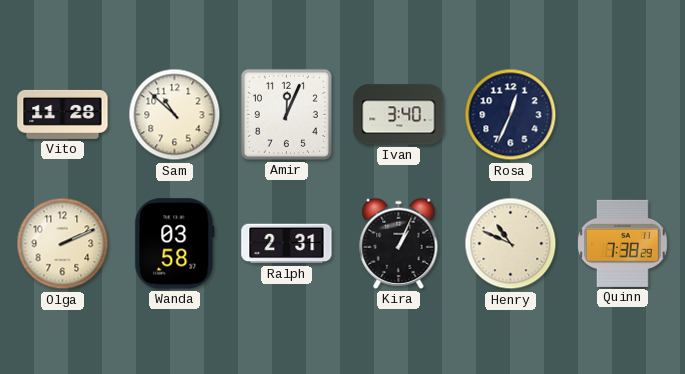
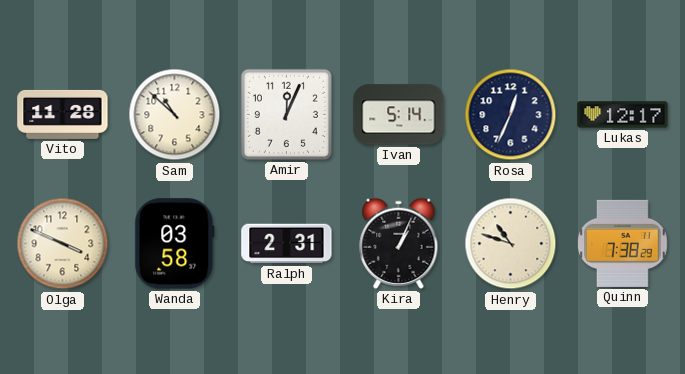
Ivan: 3:40 -> 5:14 (399, 115)
Lukas: none -> 12:17 (623, 115)
Olga: 2:11 -> 3:49 (63, 244)
Henry: 10:49 -> 10:48 (511, 244)
